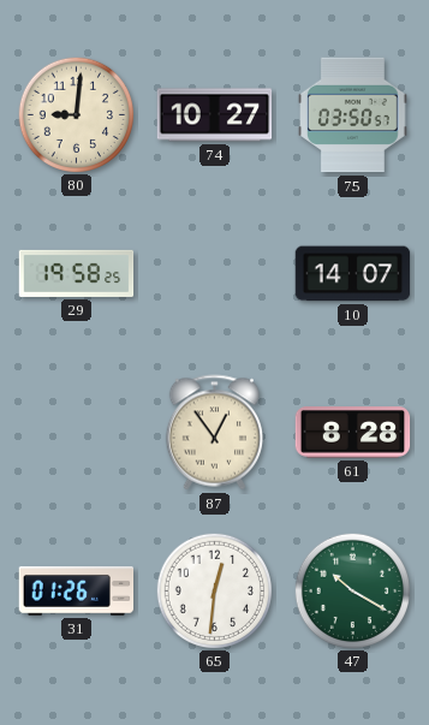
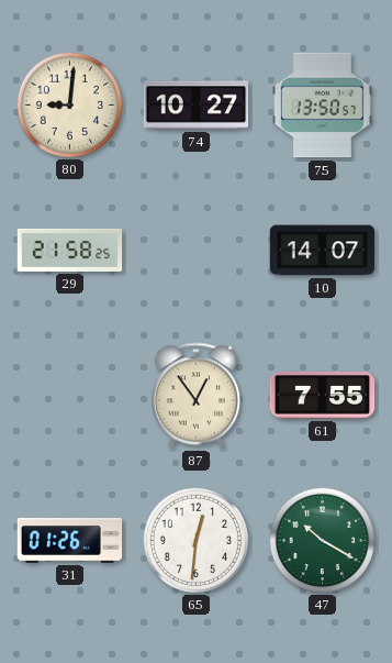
75: 03:50 -> 13:50 (323, 106)
29: 19:58 -> 21:58 (70, 250)
61: 8:28 -> 7:55 (323, 396)
